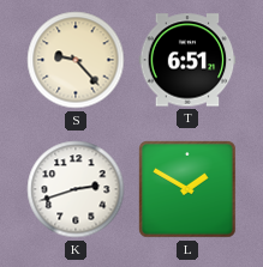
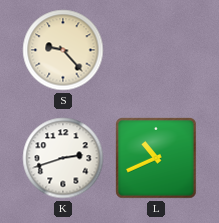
T: 6:51 -> none (187, 60)
L: 1:50 -> 10:41 (157, 159)
